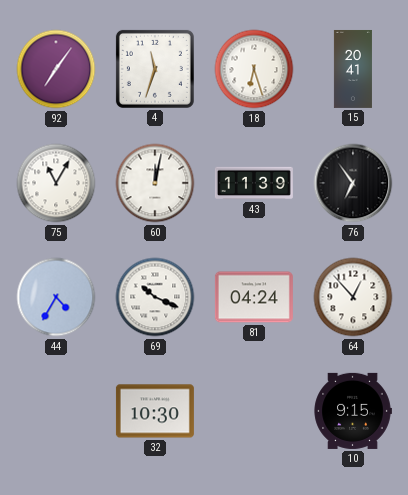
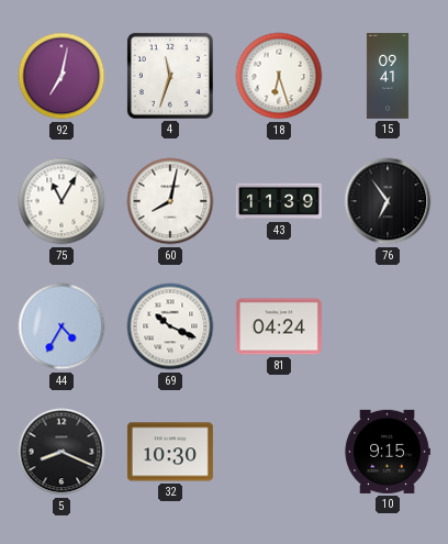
92: 7:06 -> 7:02 (61, 76)
15: 20:41 -> 09:41 (388, 76)
60: 12:02 -> 8:02 (170, 201)
64: 12:53 -> none (353, 297)
5: none -> 8:19 (61, 452)
